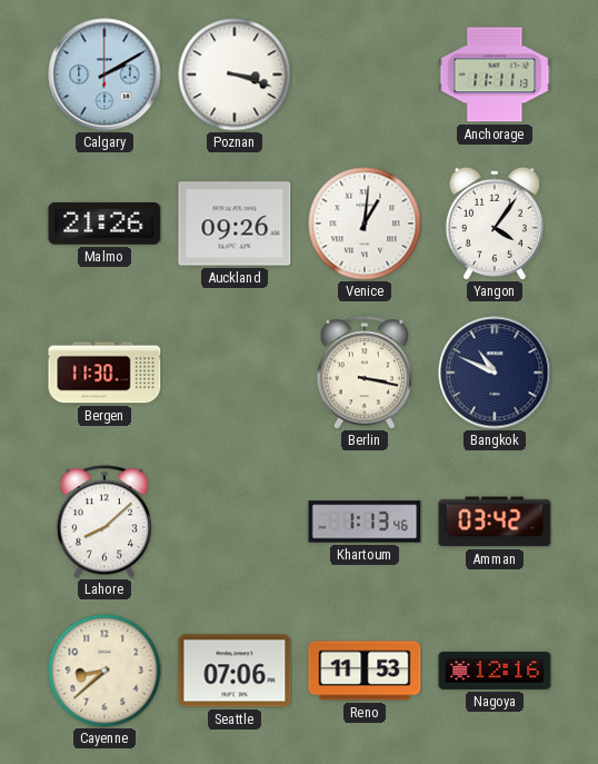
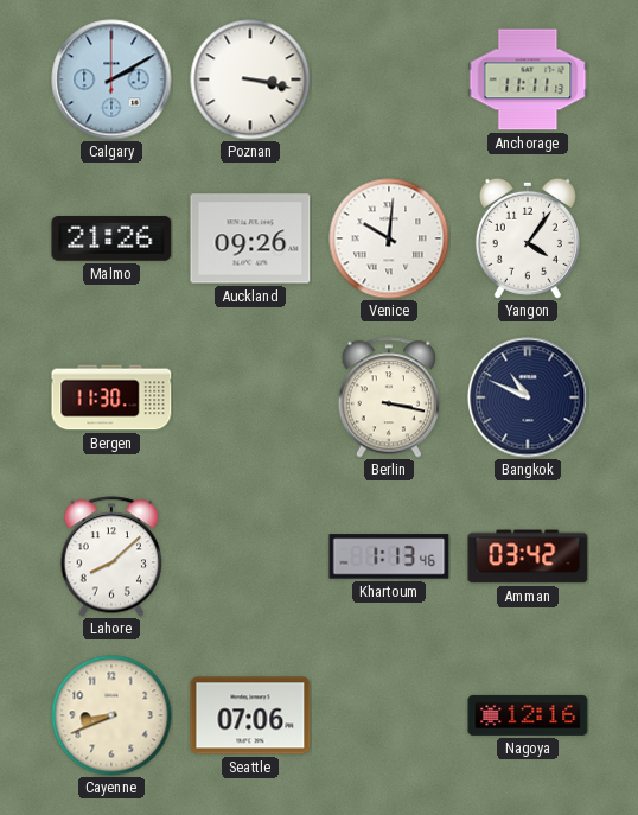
Poznan: 3:18 -> 3:17 (250, 79)
Venice: 1:01 -> 10:01 (389, 238)
Cayenne: 8:38 -> 8:41 (111, 715)
Reno: 11:53 -> none (365, 671)
